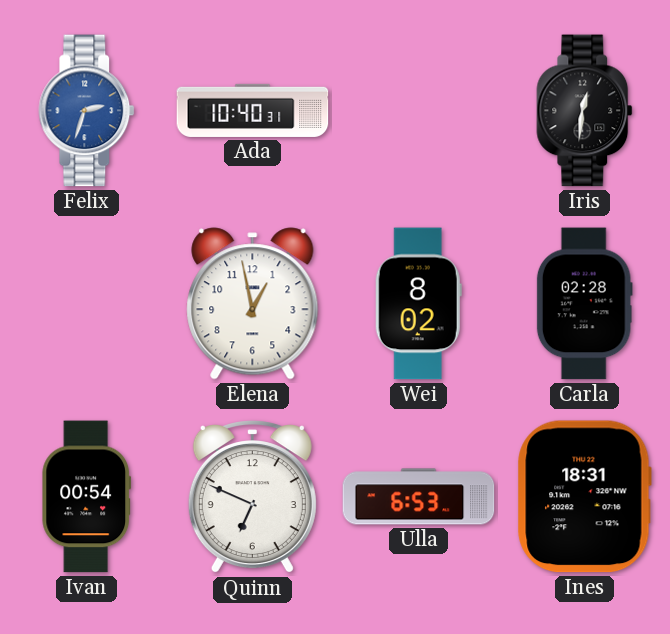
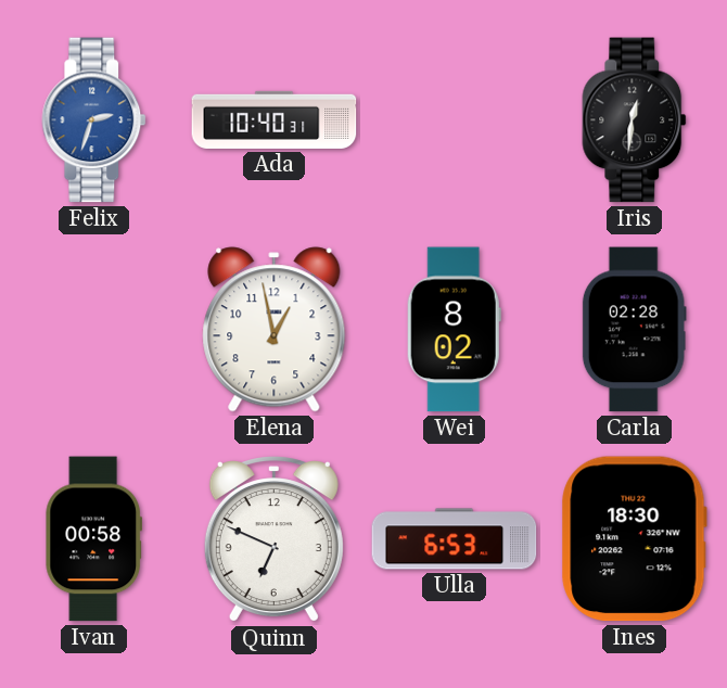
Ivan: 00:54 -> 00:58 (94, 539)
Ines: 18:31 -> 18:30 (634, 539)
